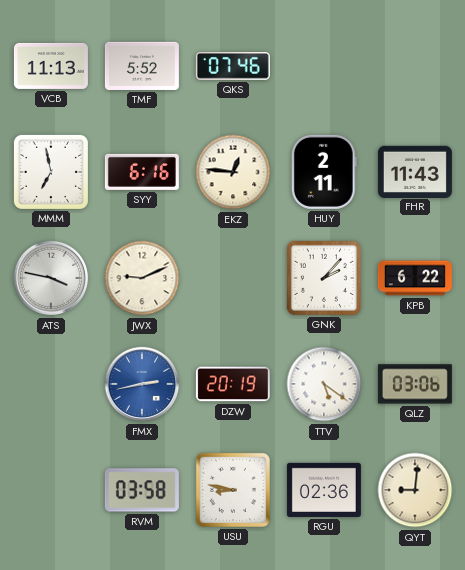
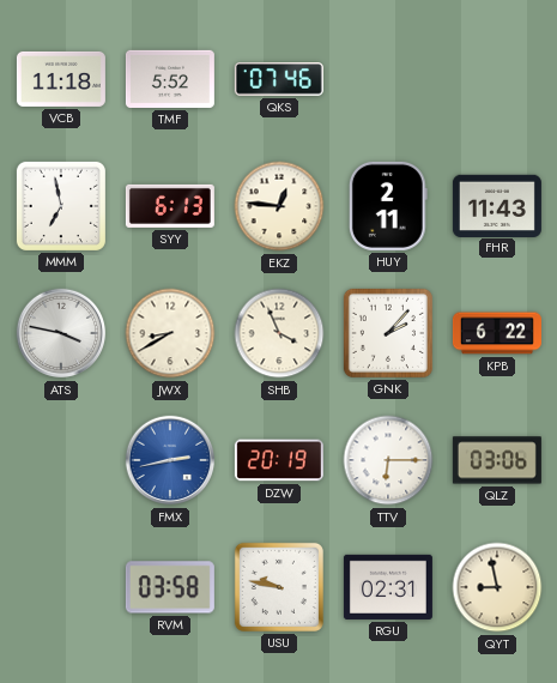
VCB: 11:13 -> 11:18 (61, 79)
SYY: 6:16 -> 6:13 (170, 206)
JWX: 9:11 -> 8:40 (170, 333)
SHB: none -> 3:56 (279, 333)
TTV: 5:21 -> 6:15 (388, 460)
USU: 8:47 -> 9:47 (279, 587)
RGU: 02:36 -> 02:31 (388, 587)
QYT: 9:01 -> 8:58 (497, 587)
